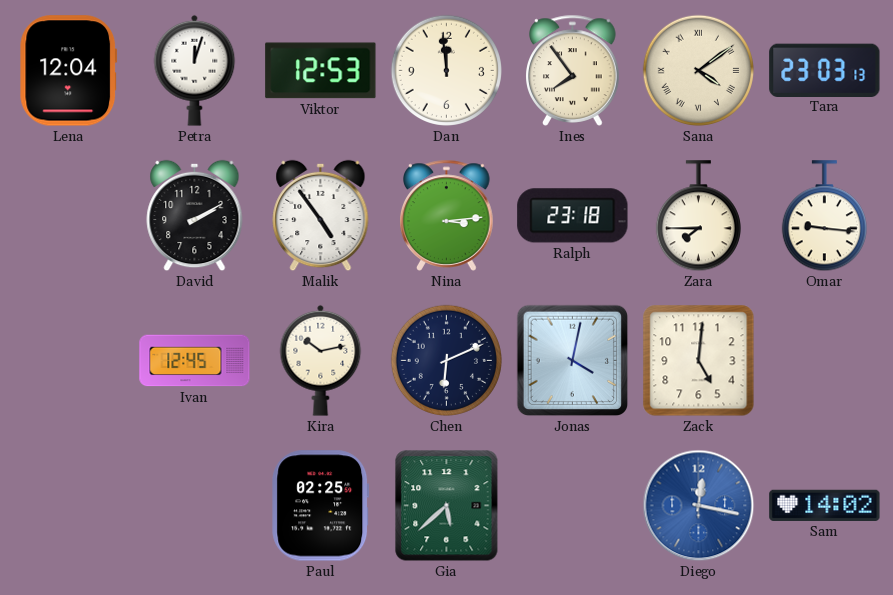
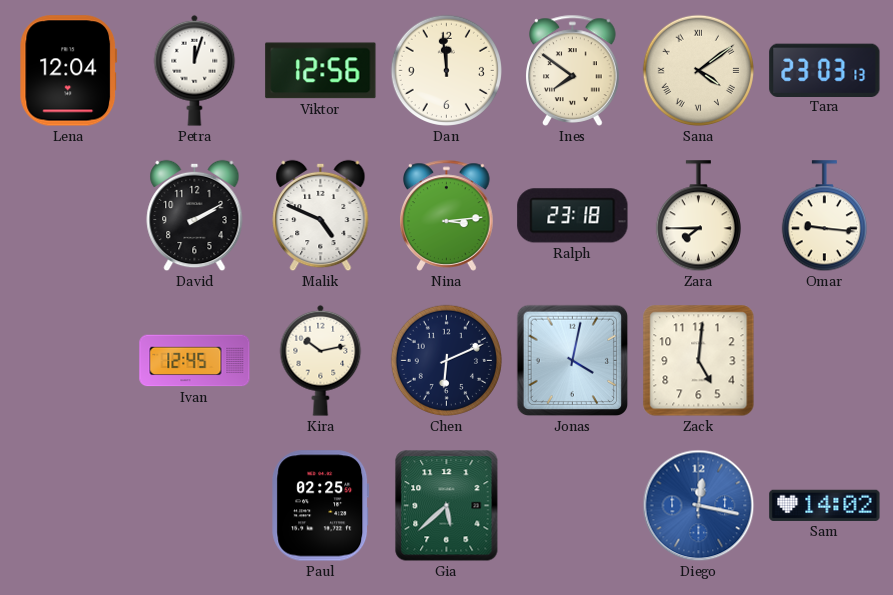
Viktor: 12:53 -> 12:56 (321, 71)
Ines: 7:54 -> 7:51 (573, 70)
Malik: 4:54 -> 4:49 (321, 216)
